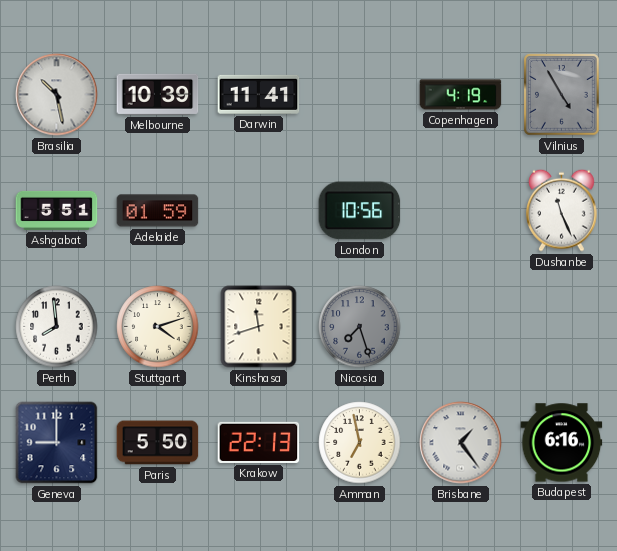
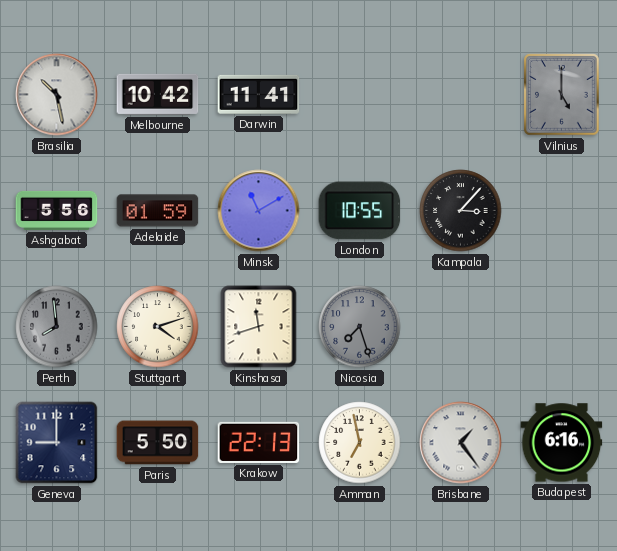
Melbourne: 10:39 -> 10:42 (158, 94)
Copenhagen: 4:19 -> none (461, 95)
Vilnius: 4:55 -> 5:00 (562, 95)
Ashgabat: 5:51 -> 5:56 (57, 210)
Minsk: none -> 11:10 (259, 211)
London: 10:56 -> 10:55 (360, 211)
Kampala: none -> 3:07 (461, 211)
Dushanbe: 11:26 -> none (562, 210)
Perth dial: white -> grey (57, 327)
